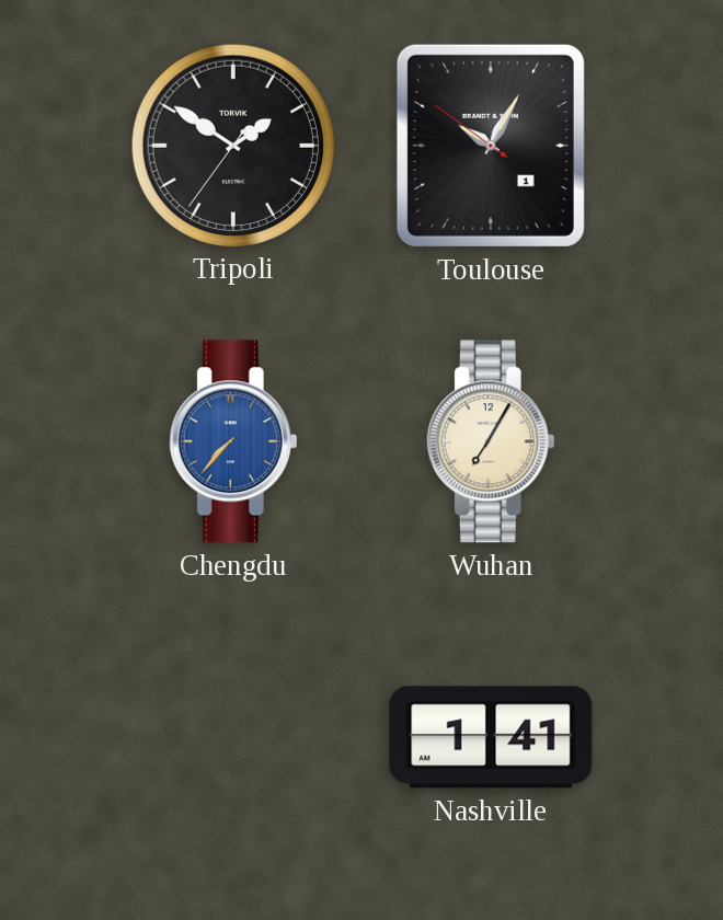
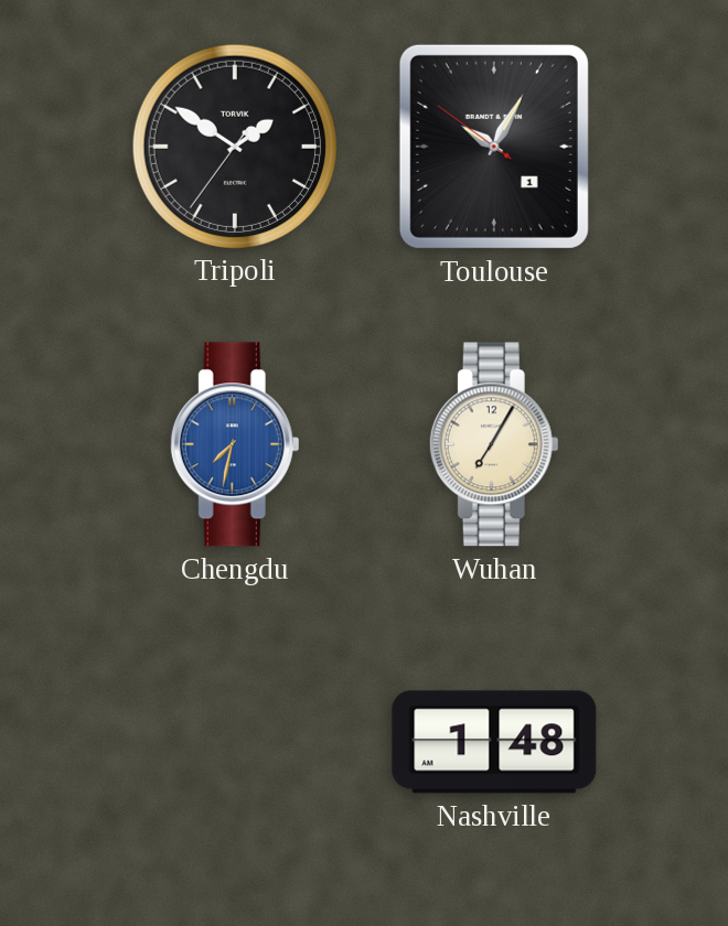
Chengdu: 7:37 -> 7:32 (235, 444)
Nashville: 1:41 -> 1:48 (494, 742)
